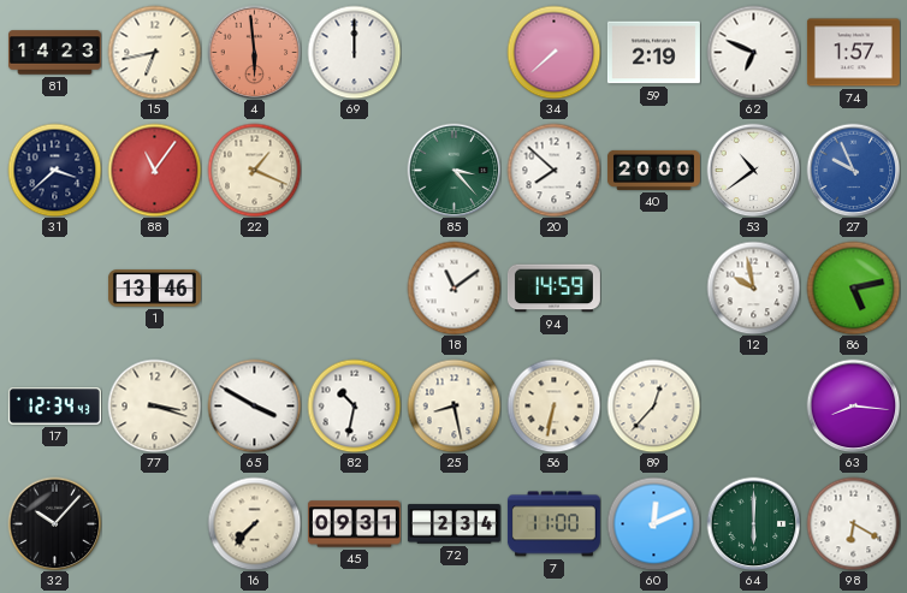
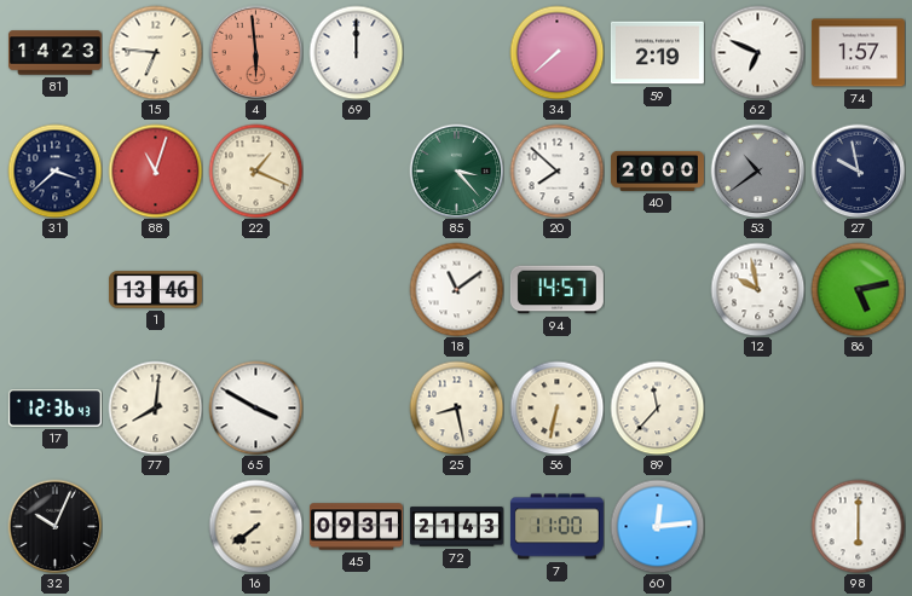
15: 6:43 -> 6:46 (155, 52)
88: 11:06 -> 11:03 (155, 170)
53 dial: white -> grey (757, 170)
27: 9:56 -> 9:58 (858, 170)
27 dial: blue -> navy (858, 170)
94: 14:59 -> 14:57 (556, 290)
17: 12:34 -> 12:36 (54, 409)
77: 3:18 -> 8:01 (155, 407)
82: 10:32 -> none (354, 405)
89: 12:37 -> 11:37 (657, 407)
63: 8:16 -> none (853, 405)
32: 10:07 -> 10:04 (54, 526)
16: 7:37 -> 7:39 (255, 526)
72: 2:34 -> 21:43 (456, 527)
60: 12:11 -> 12:14 (657, 526)
64: 6:00 -> none (753, 523)
98: 6:20 -> 6:00 (858, 526)
